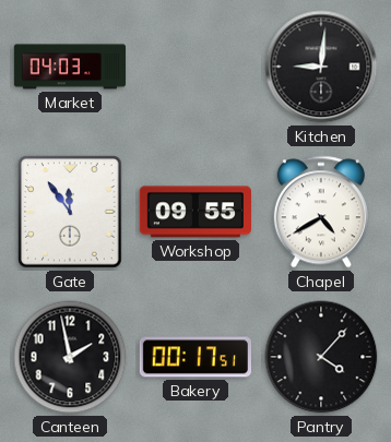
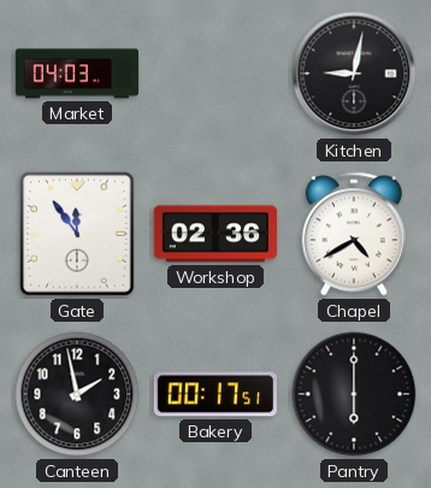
Kitchen: 9:01 -> 9:02 (354, 74)
Workshop: 09:55 -> 02:36 (214, 234)
Pantry: 4:07 -> 6:00 (354, 394)
